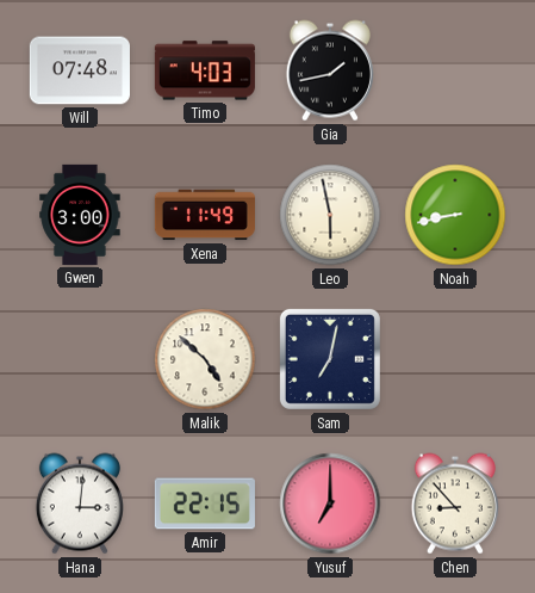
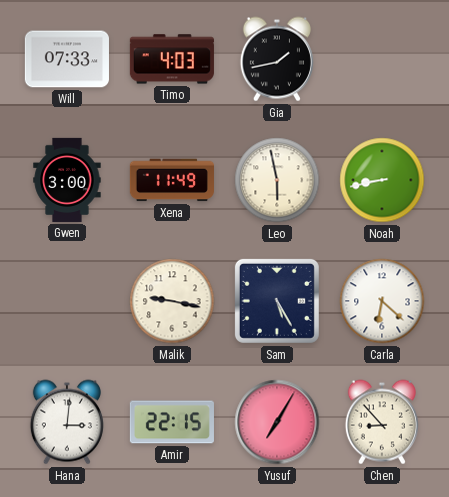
Will: 07:48 -> 07:33 (67, 59)
Malik: 4:52 -> 9:17 (172, 301)
Sam: 7:02 -> 5:25 (277, 301)
Carla: none -> 6:22 (382, 301)
Yusuf: 7:00 -> 7:05 (277, 422)
